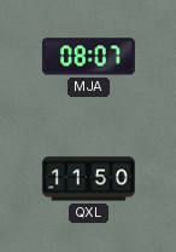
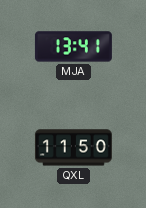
MJA: 08:07 -> 13:41 (73, 47)
